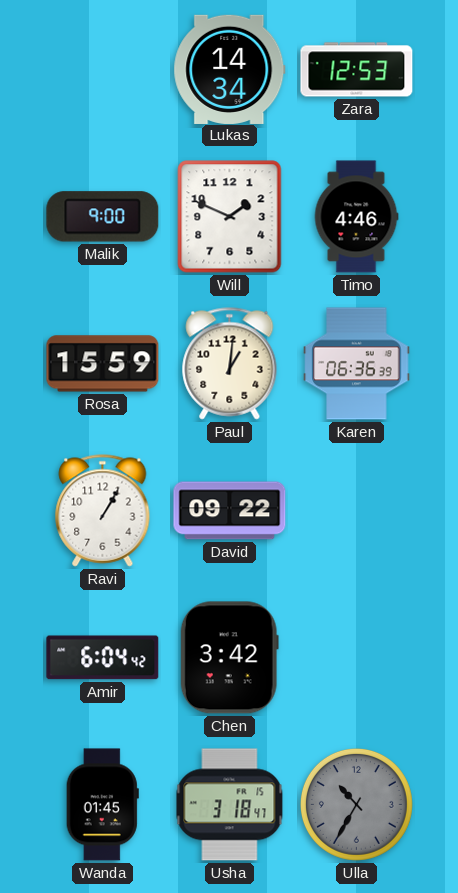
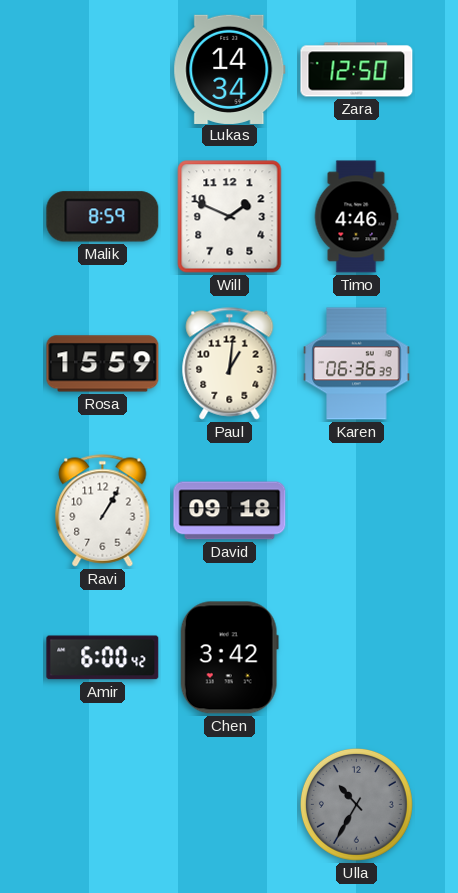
Zara: 12:53 -> 12:50 (357, 70)
Malik: 9:00 -> 8:59 (103, 217)
David: 09:22 -> 09:18 (230, 511)
Amir: 6:04 -> 6:00 (103, 658)
Wanda: 01:45 -> none (102, 805)
Usha: 3:18 -> none (230, 805)
